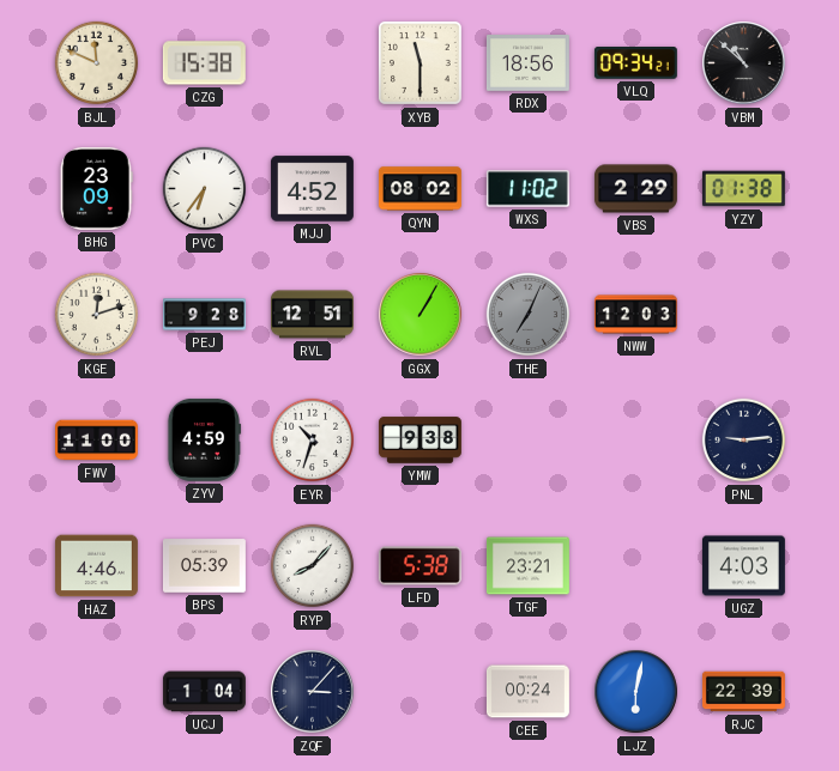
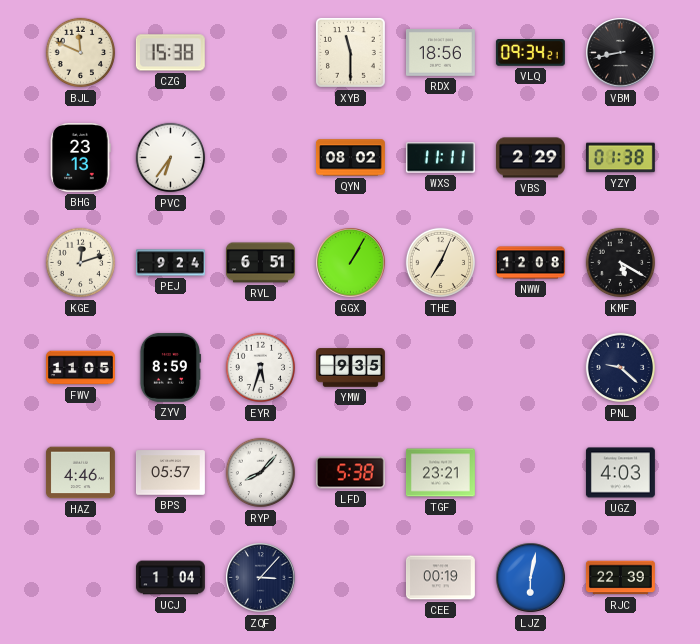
VBM: 10:52 -> 8:43 (621, 53)
BHG: 23:09 -> 23:13 (80, 157)
MJJ: 4:52 -> none (312, 189)
WXS: 11:02 -> 11:11 (440, 158)
PEJ: 9:28 -> 9:24 (171, 263)
RVL: 12:51 -> 6:51 (260, 263)
THE dial: grey -> cream (441, 263)
NWW: 12:03 -> 12:08 (530, 263)
KMF: none -> 5:20 (621, 263)
FWV: 11:00 -> 11:05 (81, 368)
ZYV: 4:59 -> 8:59 (170, 367)
EYR: 10:33 -> 5:33 (261, 368)
YMW: 9:38 -> 9:35 (351, 368)
PNL: 9:14 -> 9:22 (621, 368)
BPS: 05:39 -> 05:57 (170, 473)
CEE: 00:24 -> 00:19 (440, 578)
